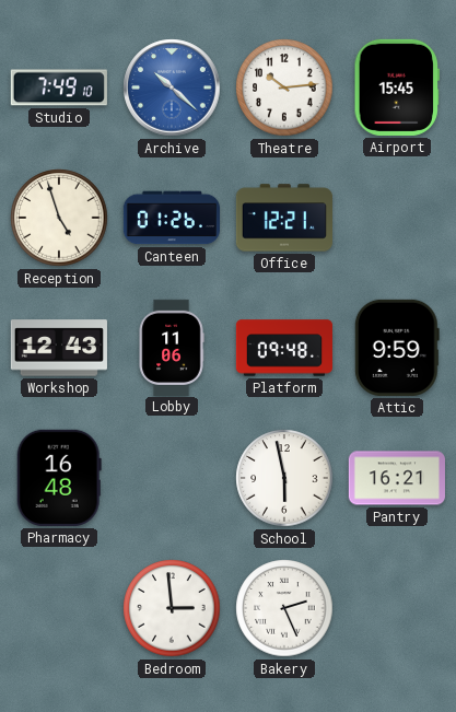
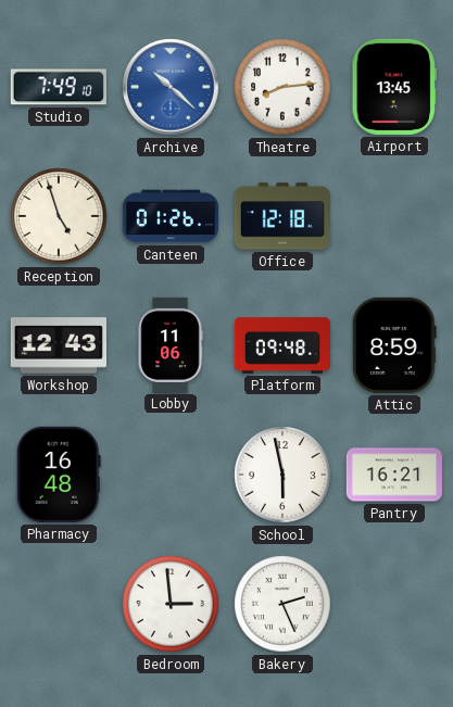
Theatre: 10:14 -> 8:14 (282, 87)
Airport: 15:45 -> 13:45 (394, 87)
Office: 12:21 -> 12:18 (281, 216)
Attic: 9:59 -> 8:59 (394, 345)
